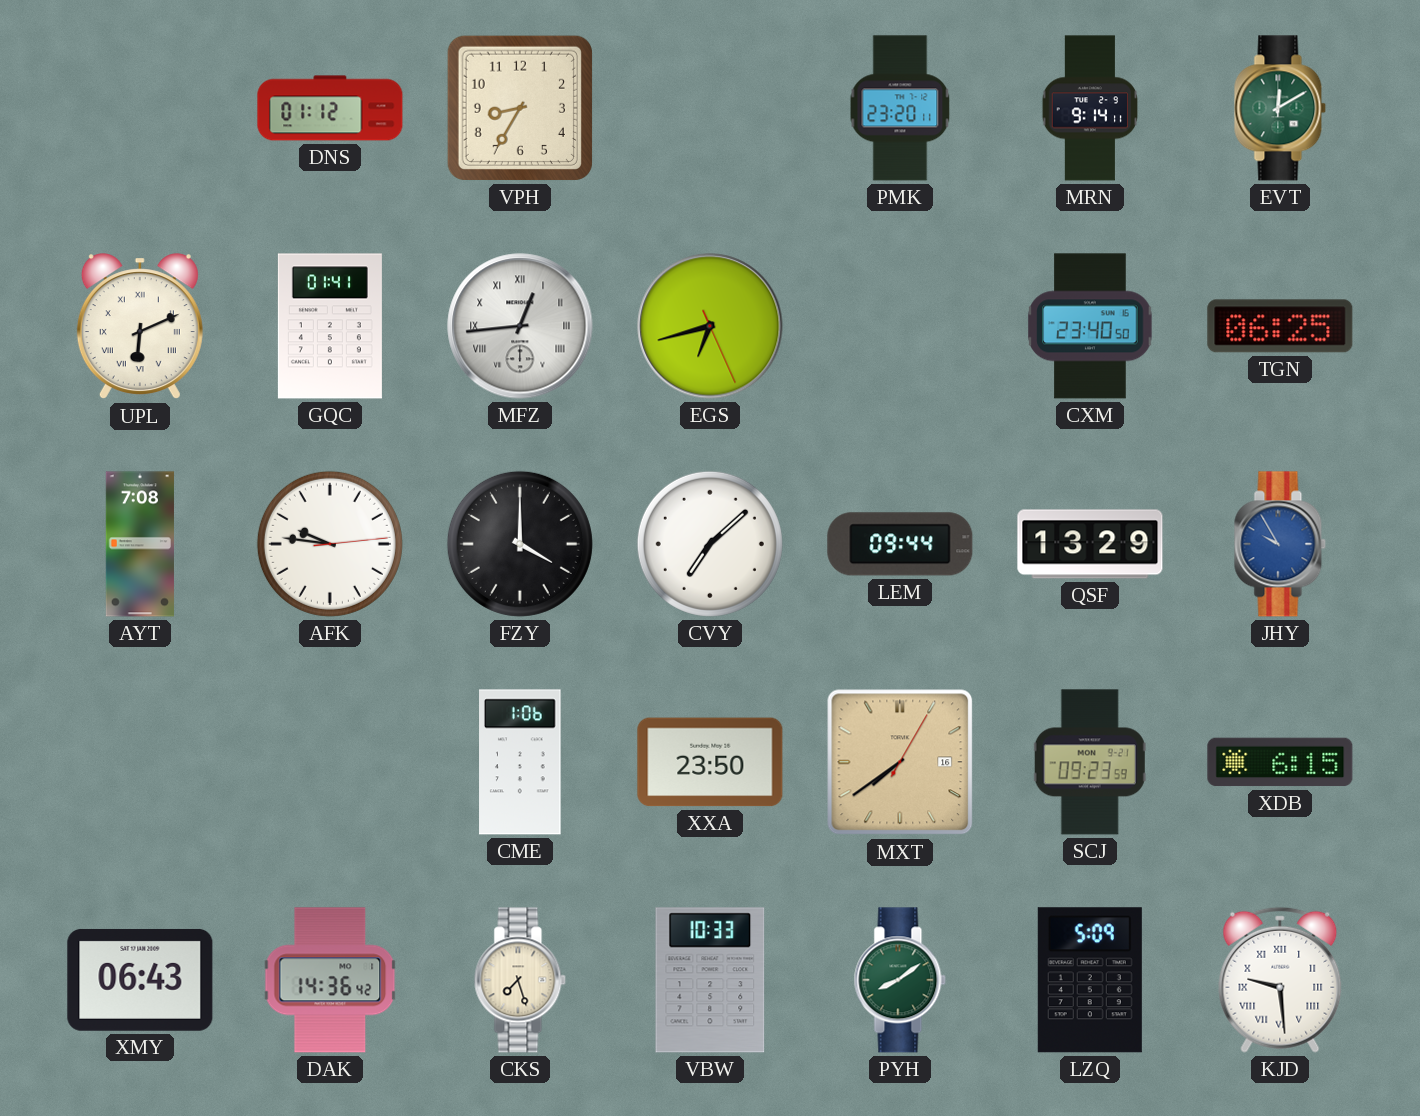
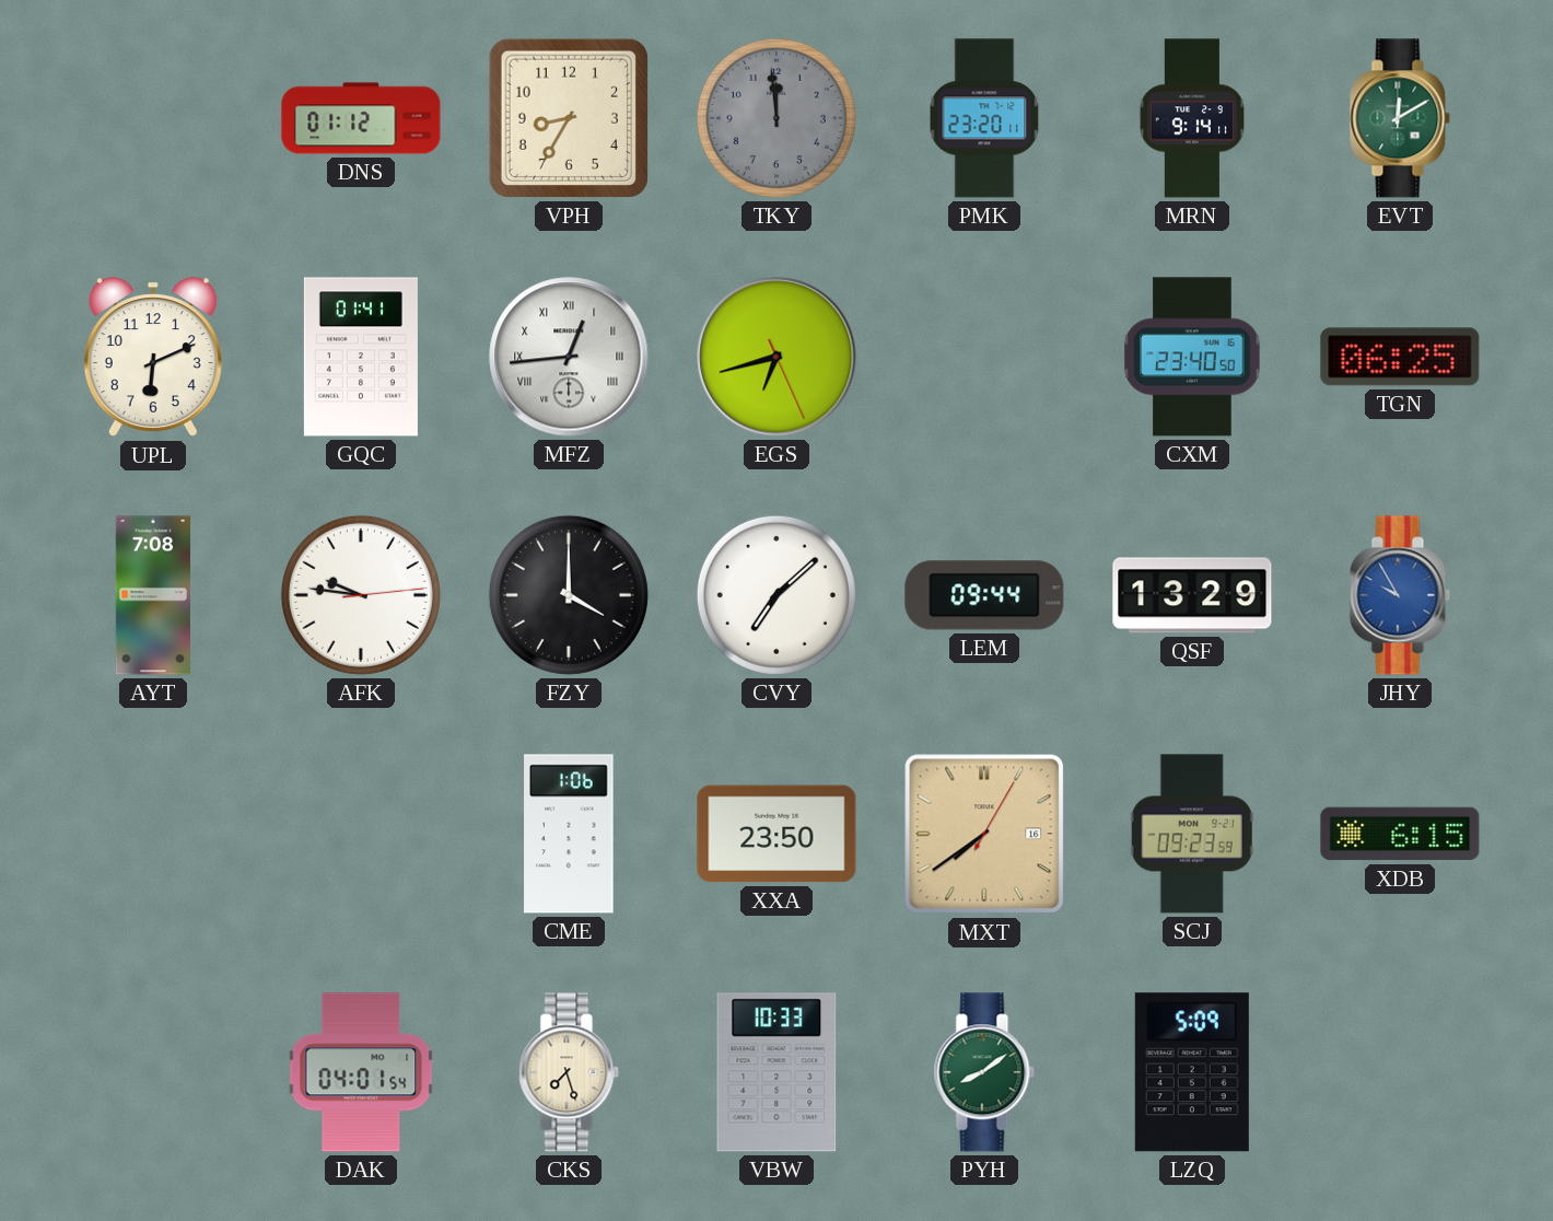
TKY: none -> 11:59 (776, 118)
UPL numerals: Roman -> Arabic (153, 358)
XMY: 06:43 -> none (140, 980)
DAK: 14:36 -> 04:01 (361, 1072)
KJD: 9:29 -> none (1280, 980)
